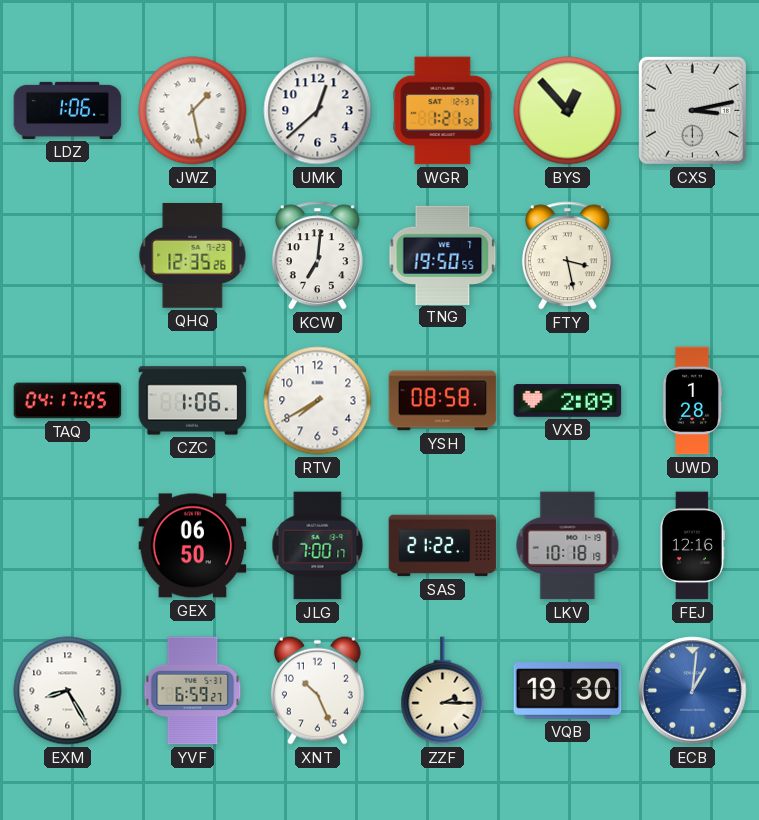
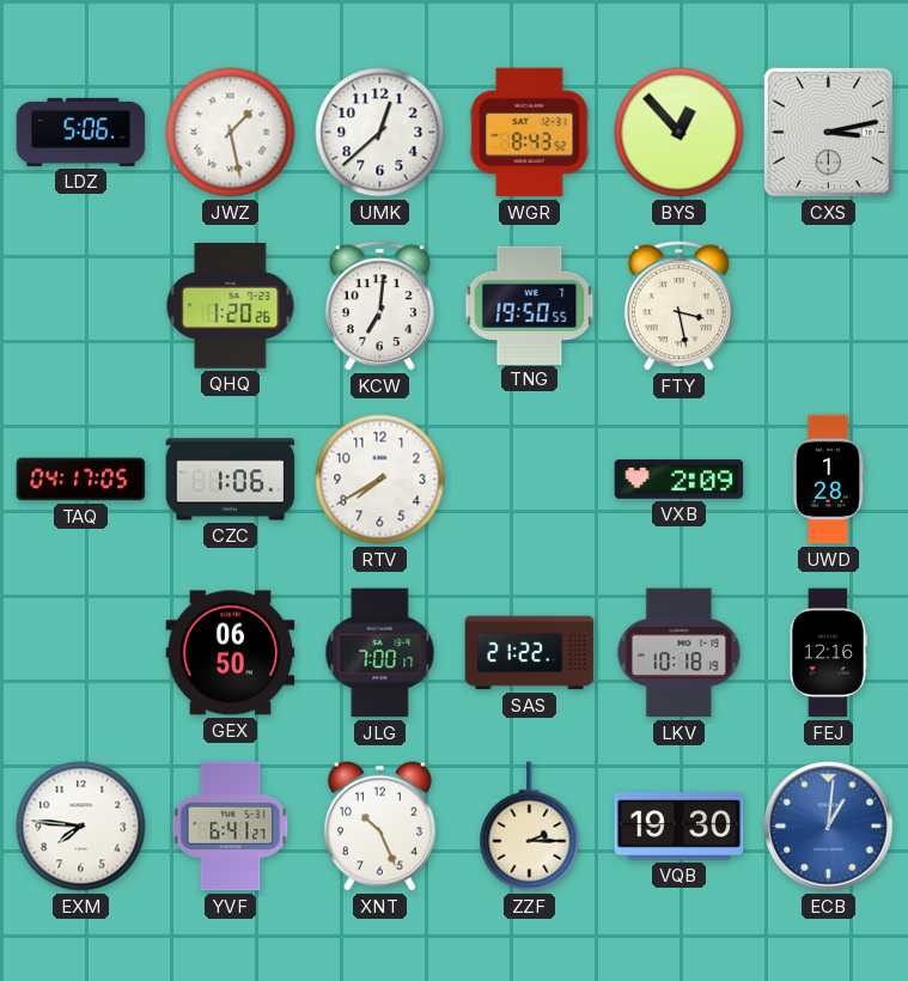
LDZ: 1:06 -> 5:06 (81, 132)
WGR: 1:21 -> 8:43 (530, 133)
QHQ: 12:35 -> 1:20 (231, 306)
YSH: 08:58 -> none (443, 401)
EXM: 8:25 -> 7:46 (81, 827)
YVF: 6:59 -> 6:41 (231, 827)
